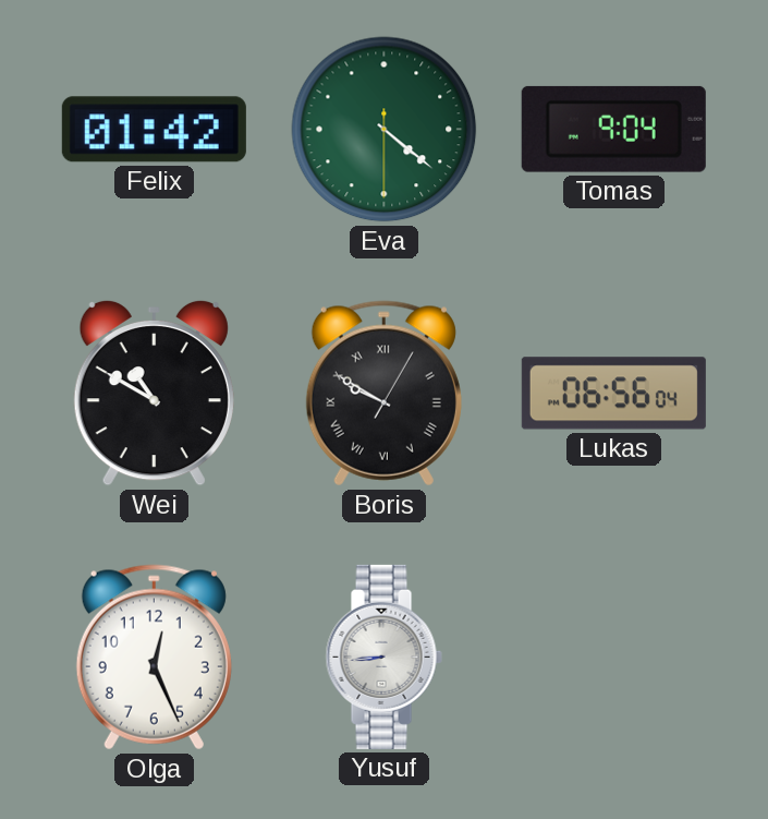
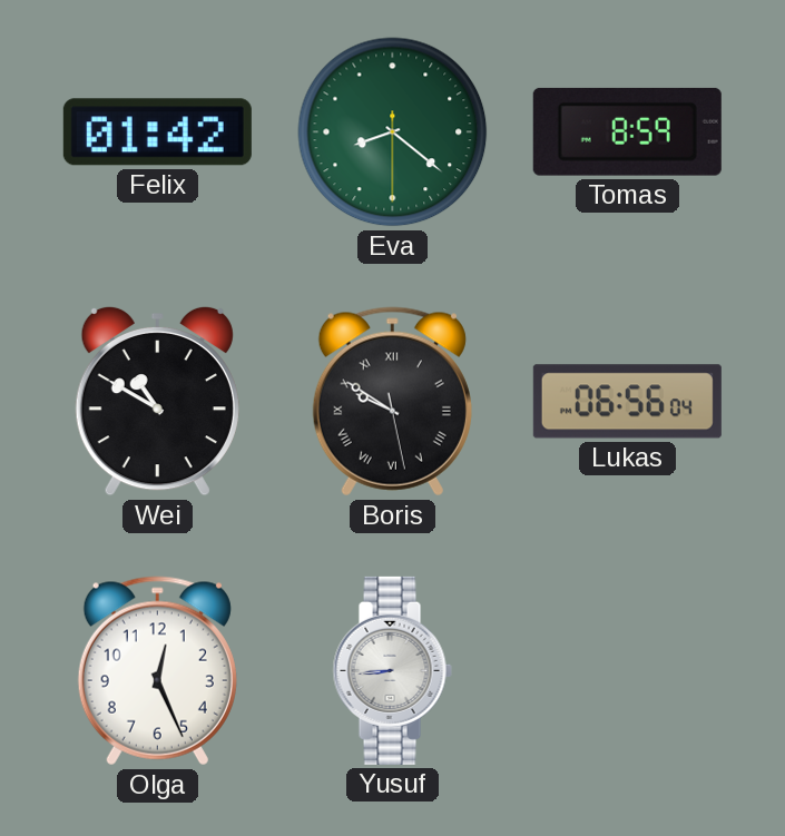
Eva: 4:21 -> 8:21 (393, 132)
Tomas: 9:04 -> 8:59 (627, 131)
Boris: 9:50:05 -> 9:50:28 (392, 402)
